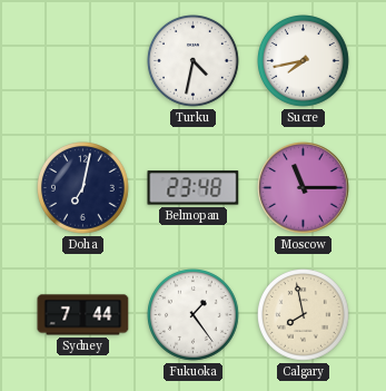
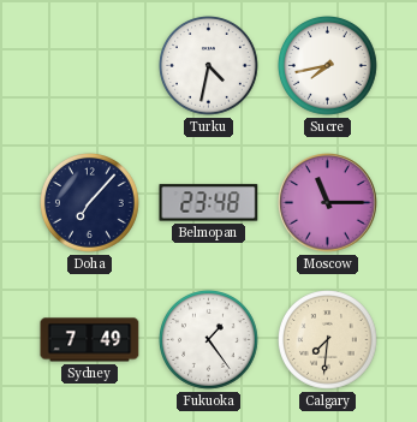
Doha: 7:02 -> 7:07 (90, 203)
Sydney: 7:44 -> 7:49 (90, 340)
Calgary: 7:58 -> 7:31 (328, 340)
